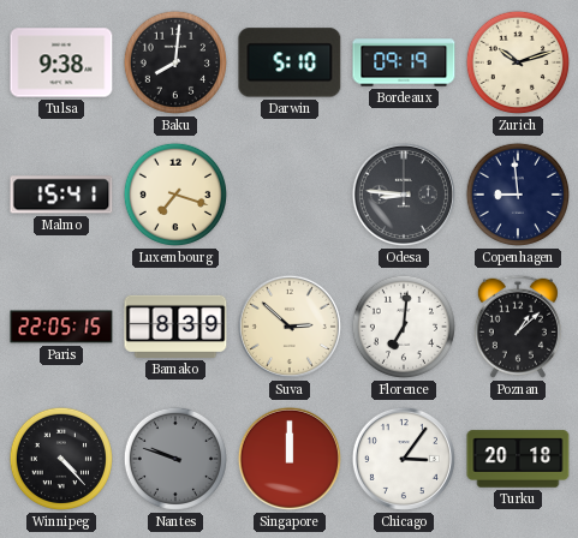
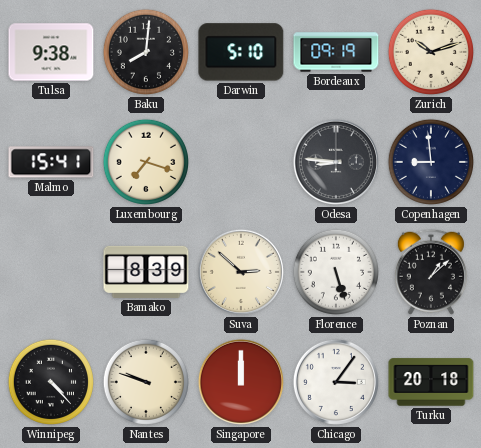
Paris: 22:05 -> none (61, 327)
Florence: 7:01 -> 5:27 (336, 272)
Nantes dial: grey -> cream (146, 382)
